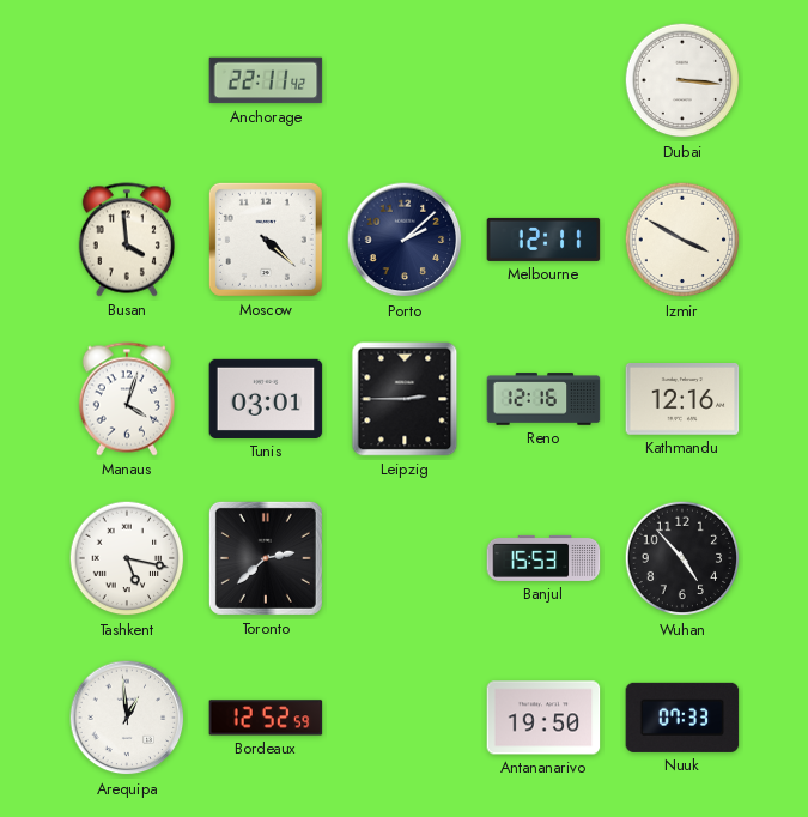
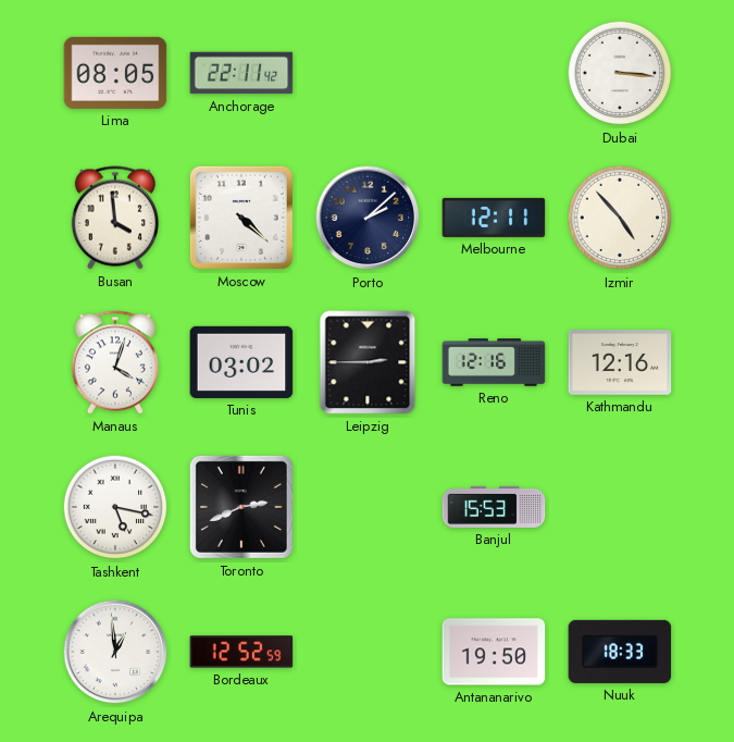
Lima: none -> 08:05 (115, 73)
Izmir: 3:50 -> 4:53 (620, 218)
Tunis: 03:01 -> 03:02 (241, 362)
Toronto: 2:38 -> 2:41 (241, 507)
Wuhan: 4:53 -> none (682, 558)
Nuuk: 07:33 -> 18:33 (620, 652)
